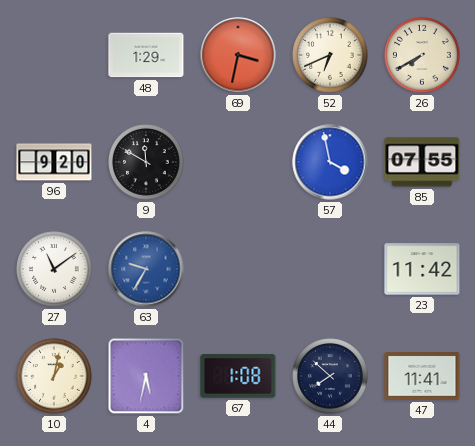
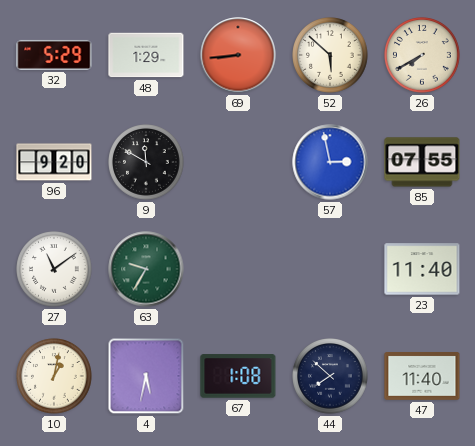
32: none -> 5:29 (54, 55)
69: 3:32 -> 8:44 (238, 55)
52: 6:41 -> 5:52 (330, 55)
57: 3:58 -> 2:58 (330, 162)
63 dial: blue -> green (146, 269)
23: 11:42 -> 11:40 (422, 269)
47: 11:41 -> 11:40 (422, 377)
